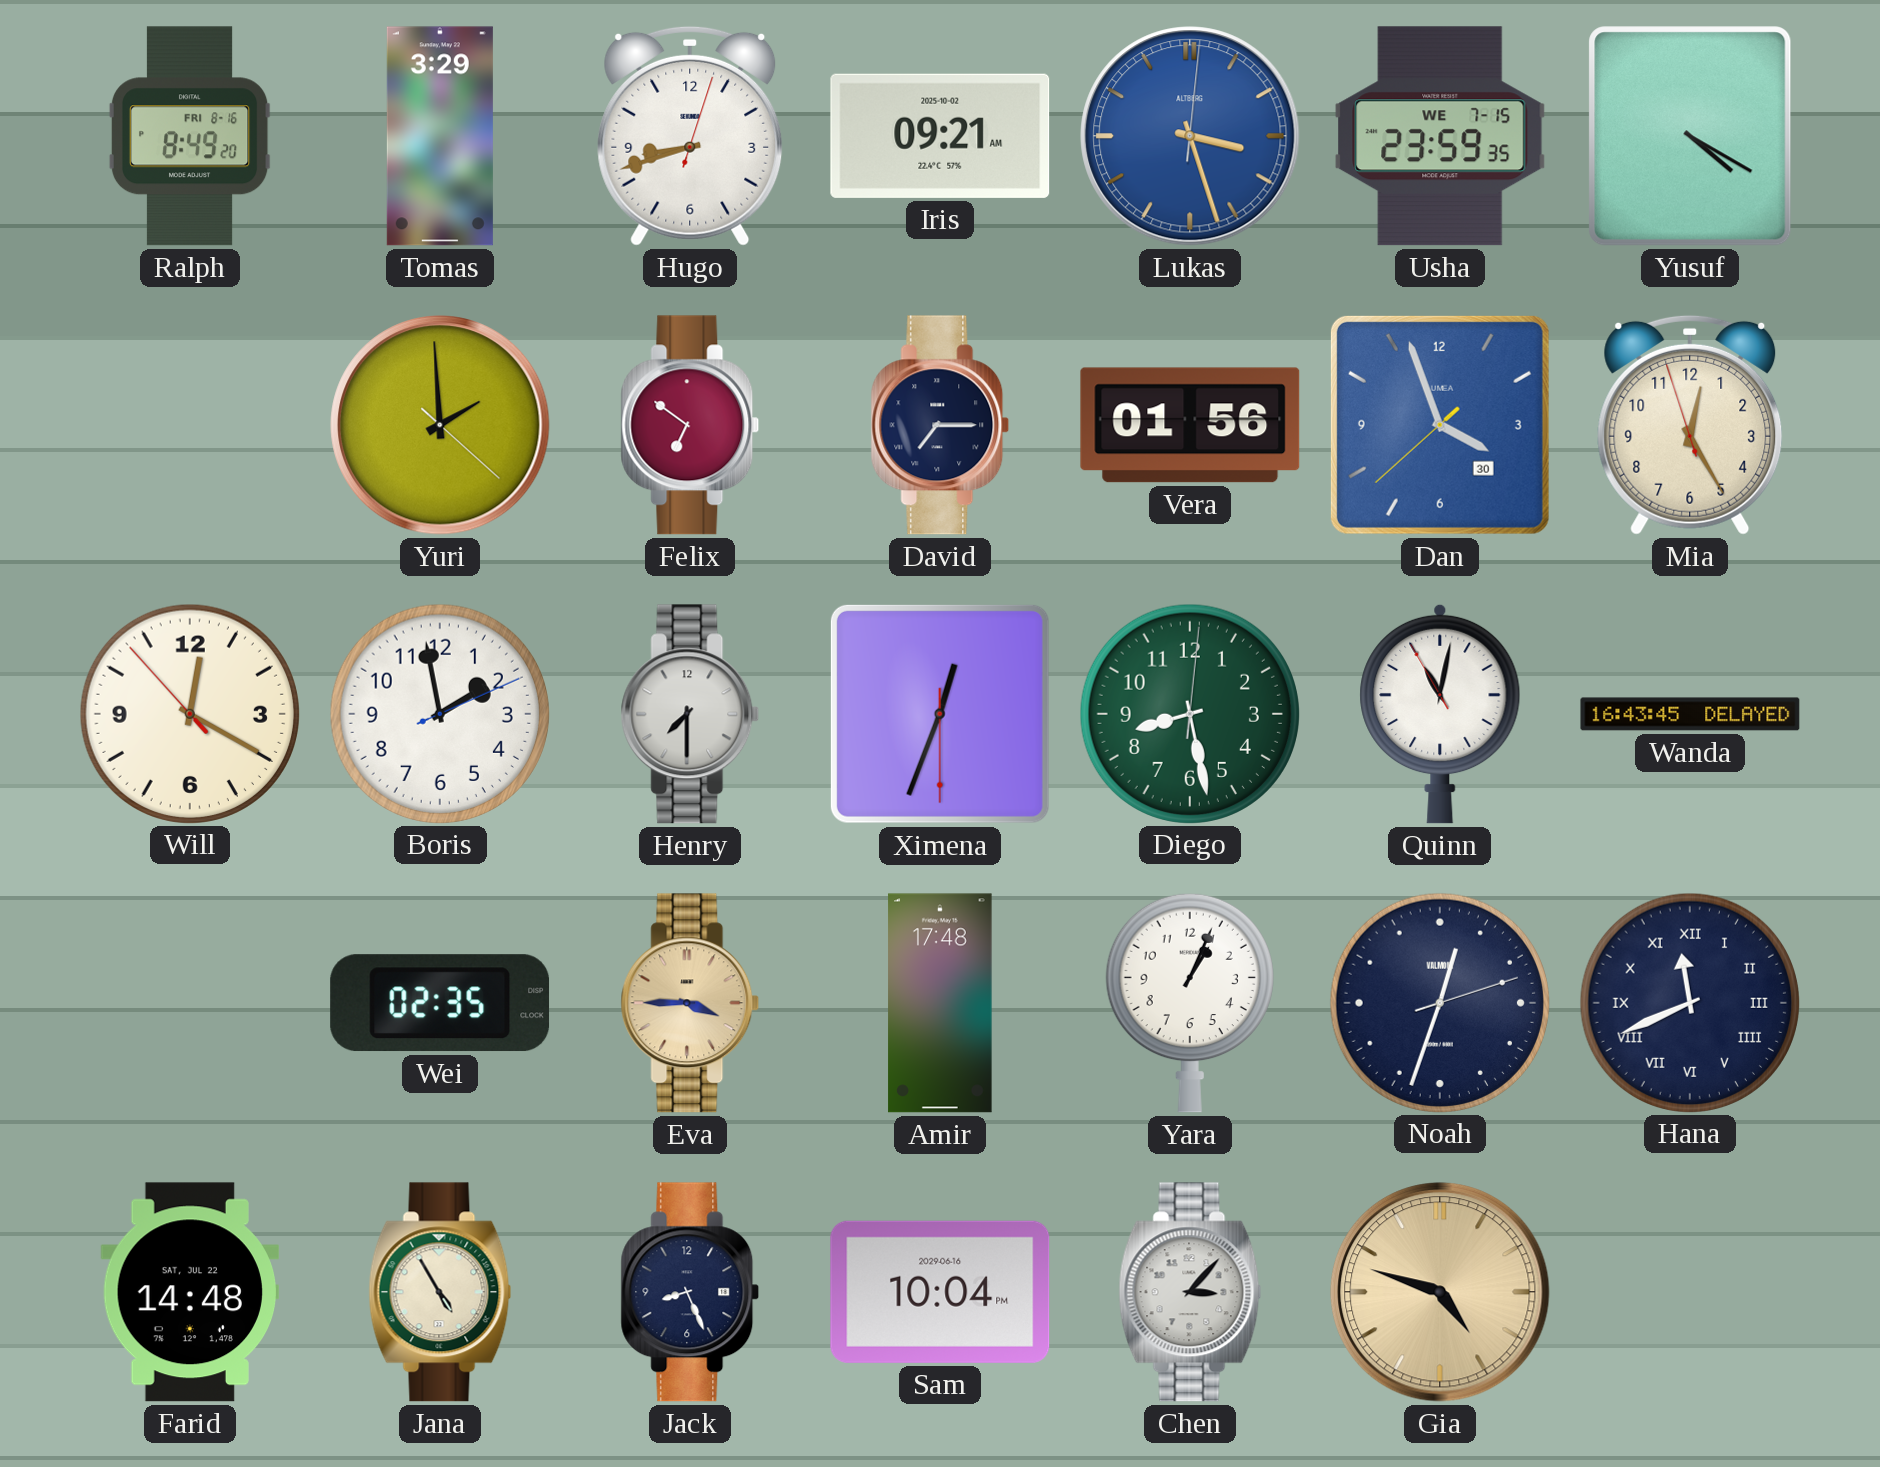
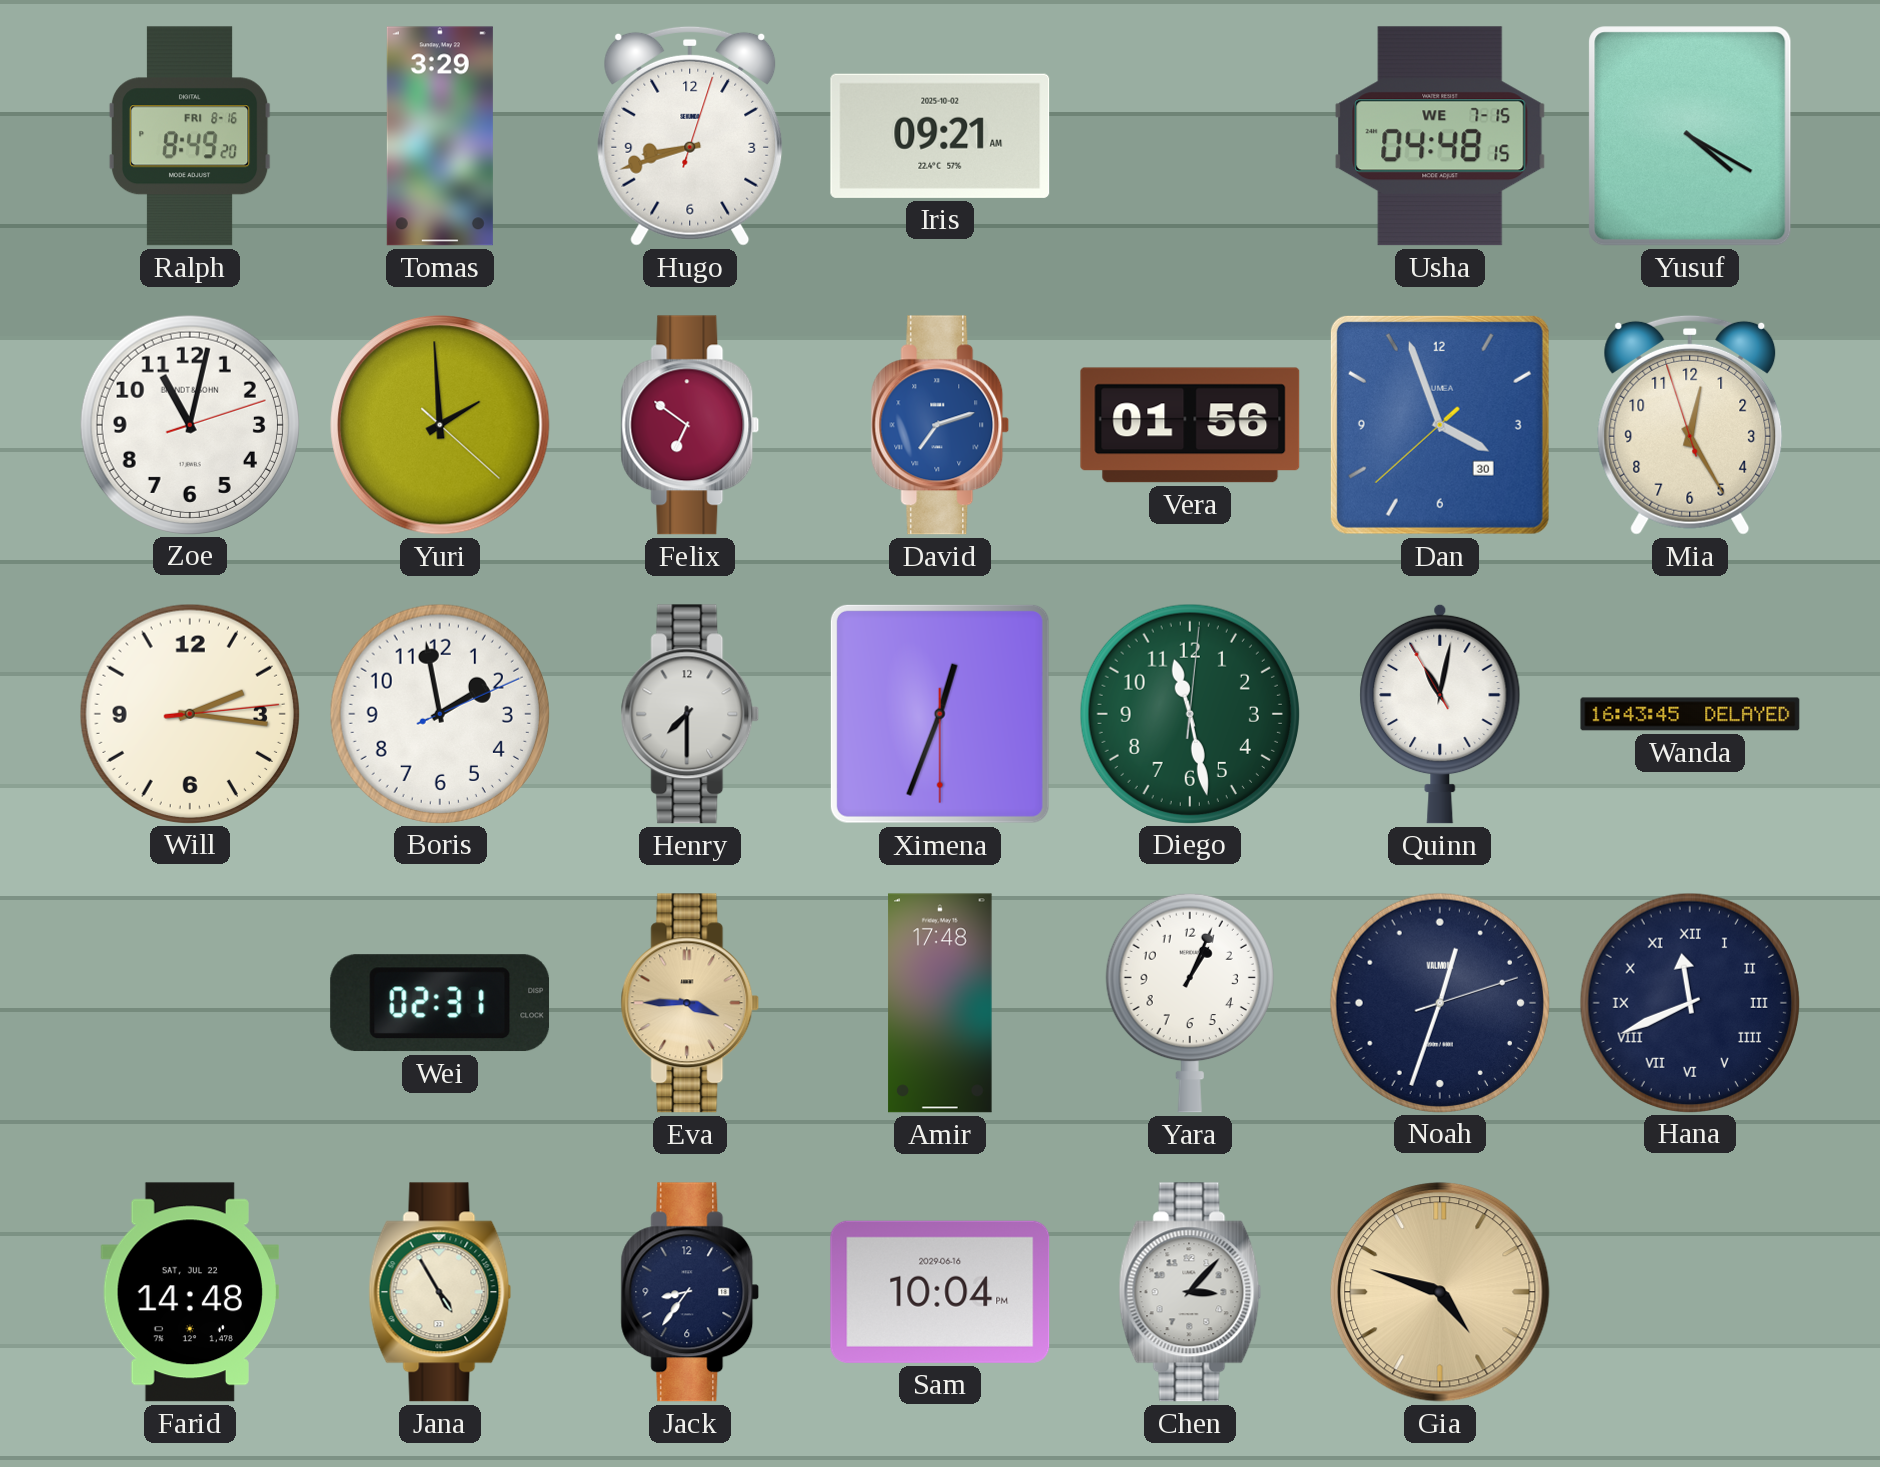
Lukas: 3:27 -> none (1190, 136)
Usha: 23:59 -> 04:48 (1440, 136)
Zoe: none -> 11:02 (189, 424)
David: 7:15 -> 7:12 (940, 425)
David dial: navy -> blue (940, 425)
Will: 12:19 -> 2:16 (189, 713)
Diego: 8:28 -> 11:28 (1189, 713)
Wei: 02:35 -> 02:31 (440, 1003)
Jack: 8:26 -> 8:36 (690, 1292)
